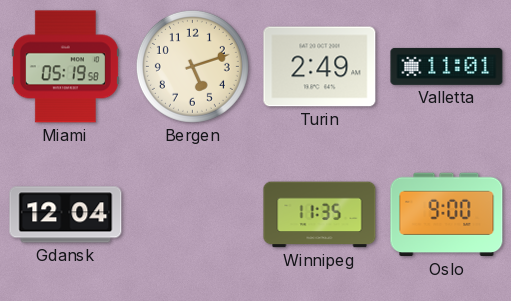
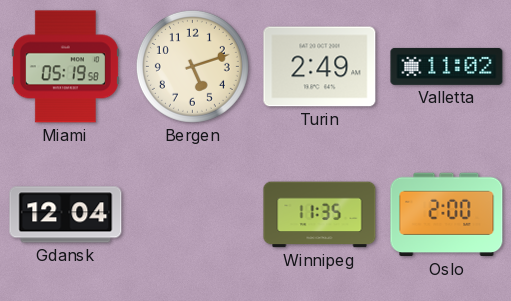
Valletta: 11:01 -> 11:02 (447, 66)
Oslo: 9:00 -> 2:00 (447, 215)
